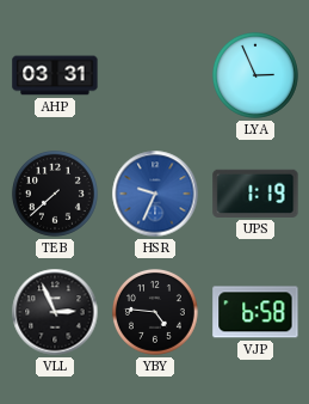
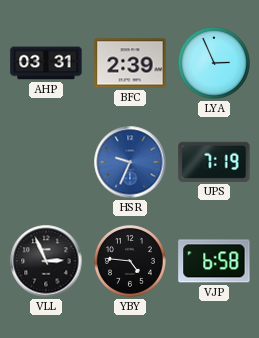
BFC: none -> 2:39 (130, 63)
TEB: 7:38 -> none (55, 194)
UPS: 1:19 -> 7:19 (214, 162)
